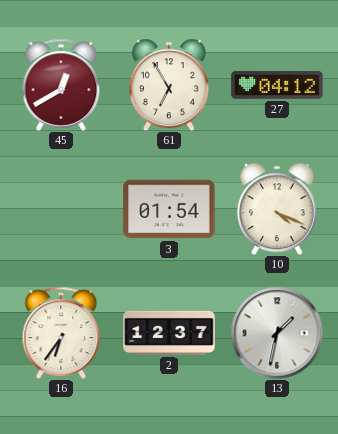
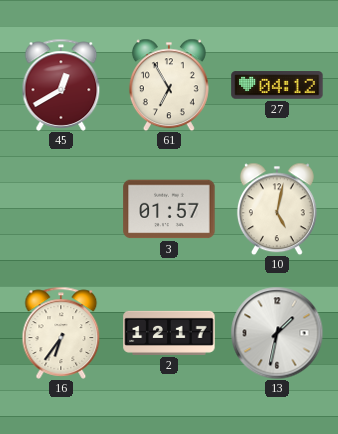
3: 01:54 -> 01:57 (169, 209)
10: 4:19 -> 5:02 (277, 209)
2: 12:37 -> 12:17 (169, 333)
